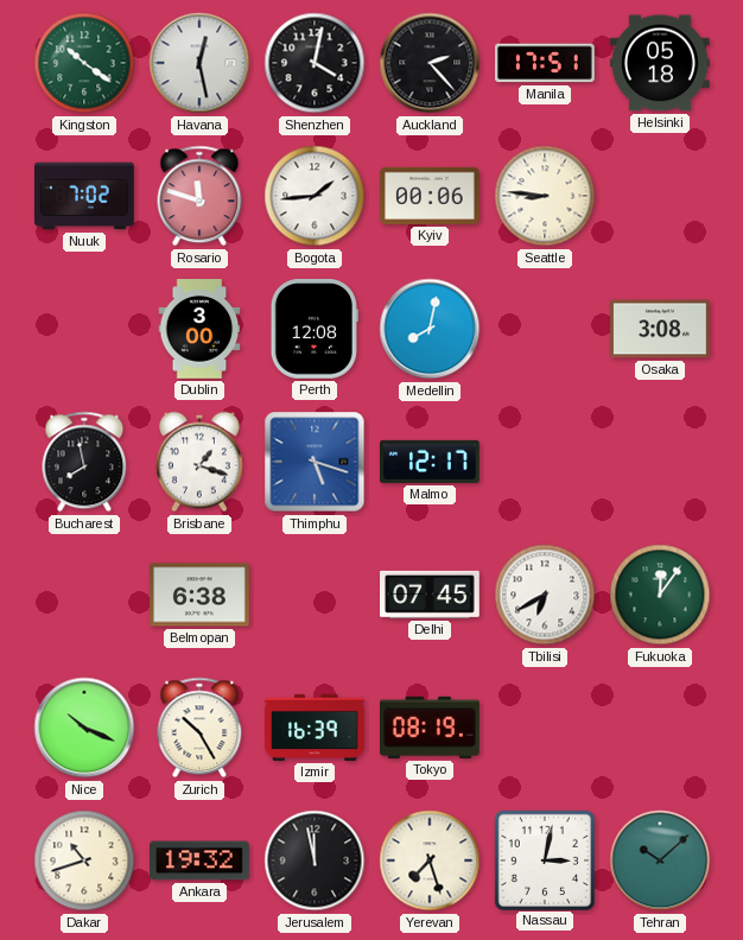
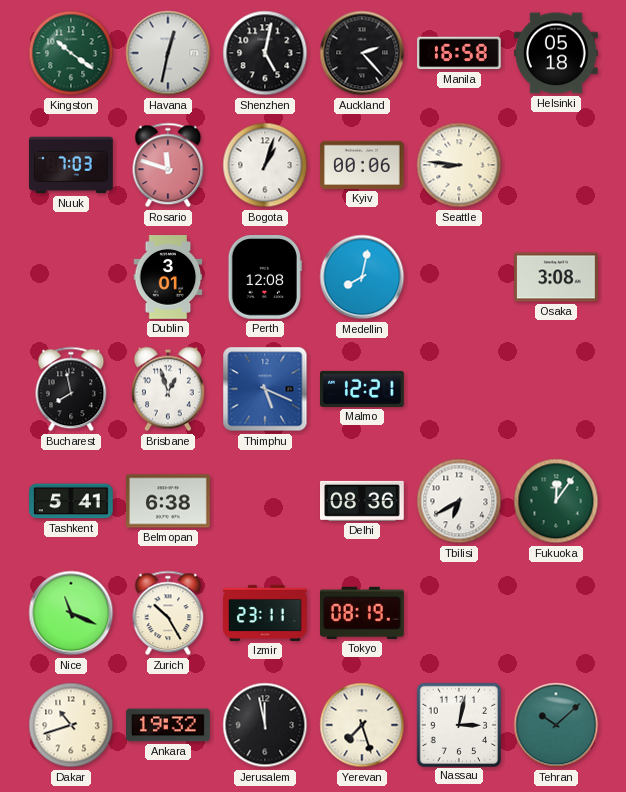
Havana: 12:28 -> 12:32 (168, 53)
Shenzhen: 4:02 -> 5:02 (265, 53)
Manila: 17:51 -> 16:58 (460, 53)
Nuuk: 7:02 -> 7:03 (72, 165)
Bogota: 1:44 -> 1:03 (265, 165)
Dublin: 3:00 -> 3:01 (168, 277)
Brisbane: 1:18 -> 12:57 (169, 389)
Thimphu: 5:18 -> 5:19 (265, 389)
Malmo: 12:17 -> 12:21 (363, 389)
Tashkent: none -> 5:41 (72, 501)
Delhi: 07:45 -> 08:36 (363, 501)
Nice: 10:19 -> 11:19 (71, 613)
Izmir: 16:39 -> 23:11 (265, 613)
